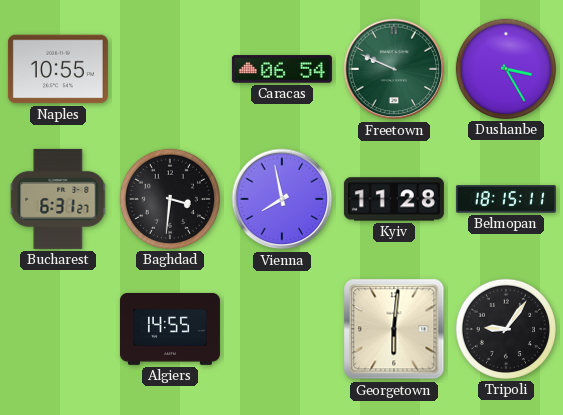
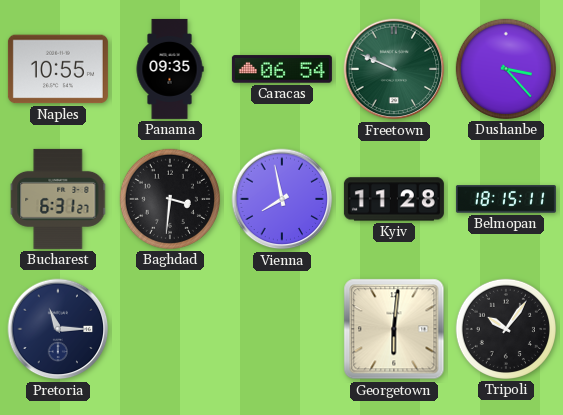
Panama: none -> 09:35 (170, 69)
Dushanbe: 3:25 -> 3:23 (506, 69)
Pretoria: none -> 11:15 (58, 329)
Algiers: 14:55 -> none (170, 329)
Tripoli: 9:06 -> 10:06 (506, 329)
